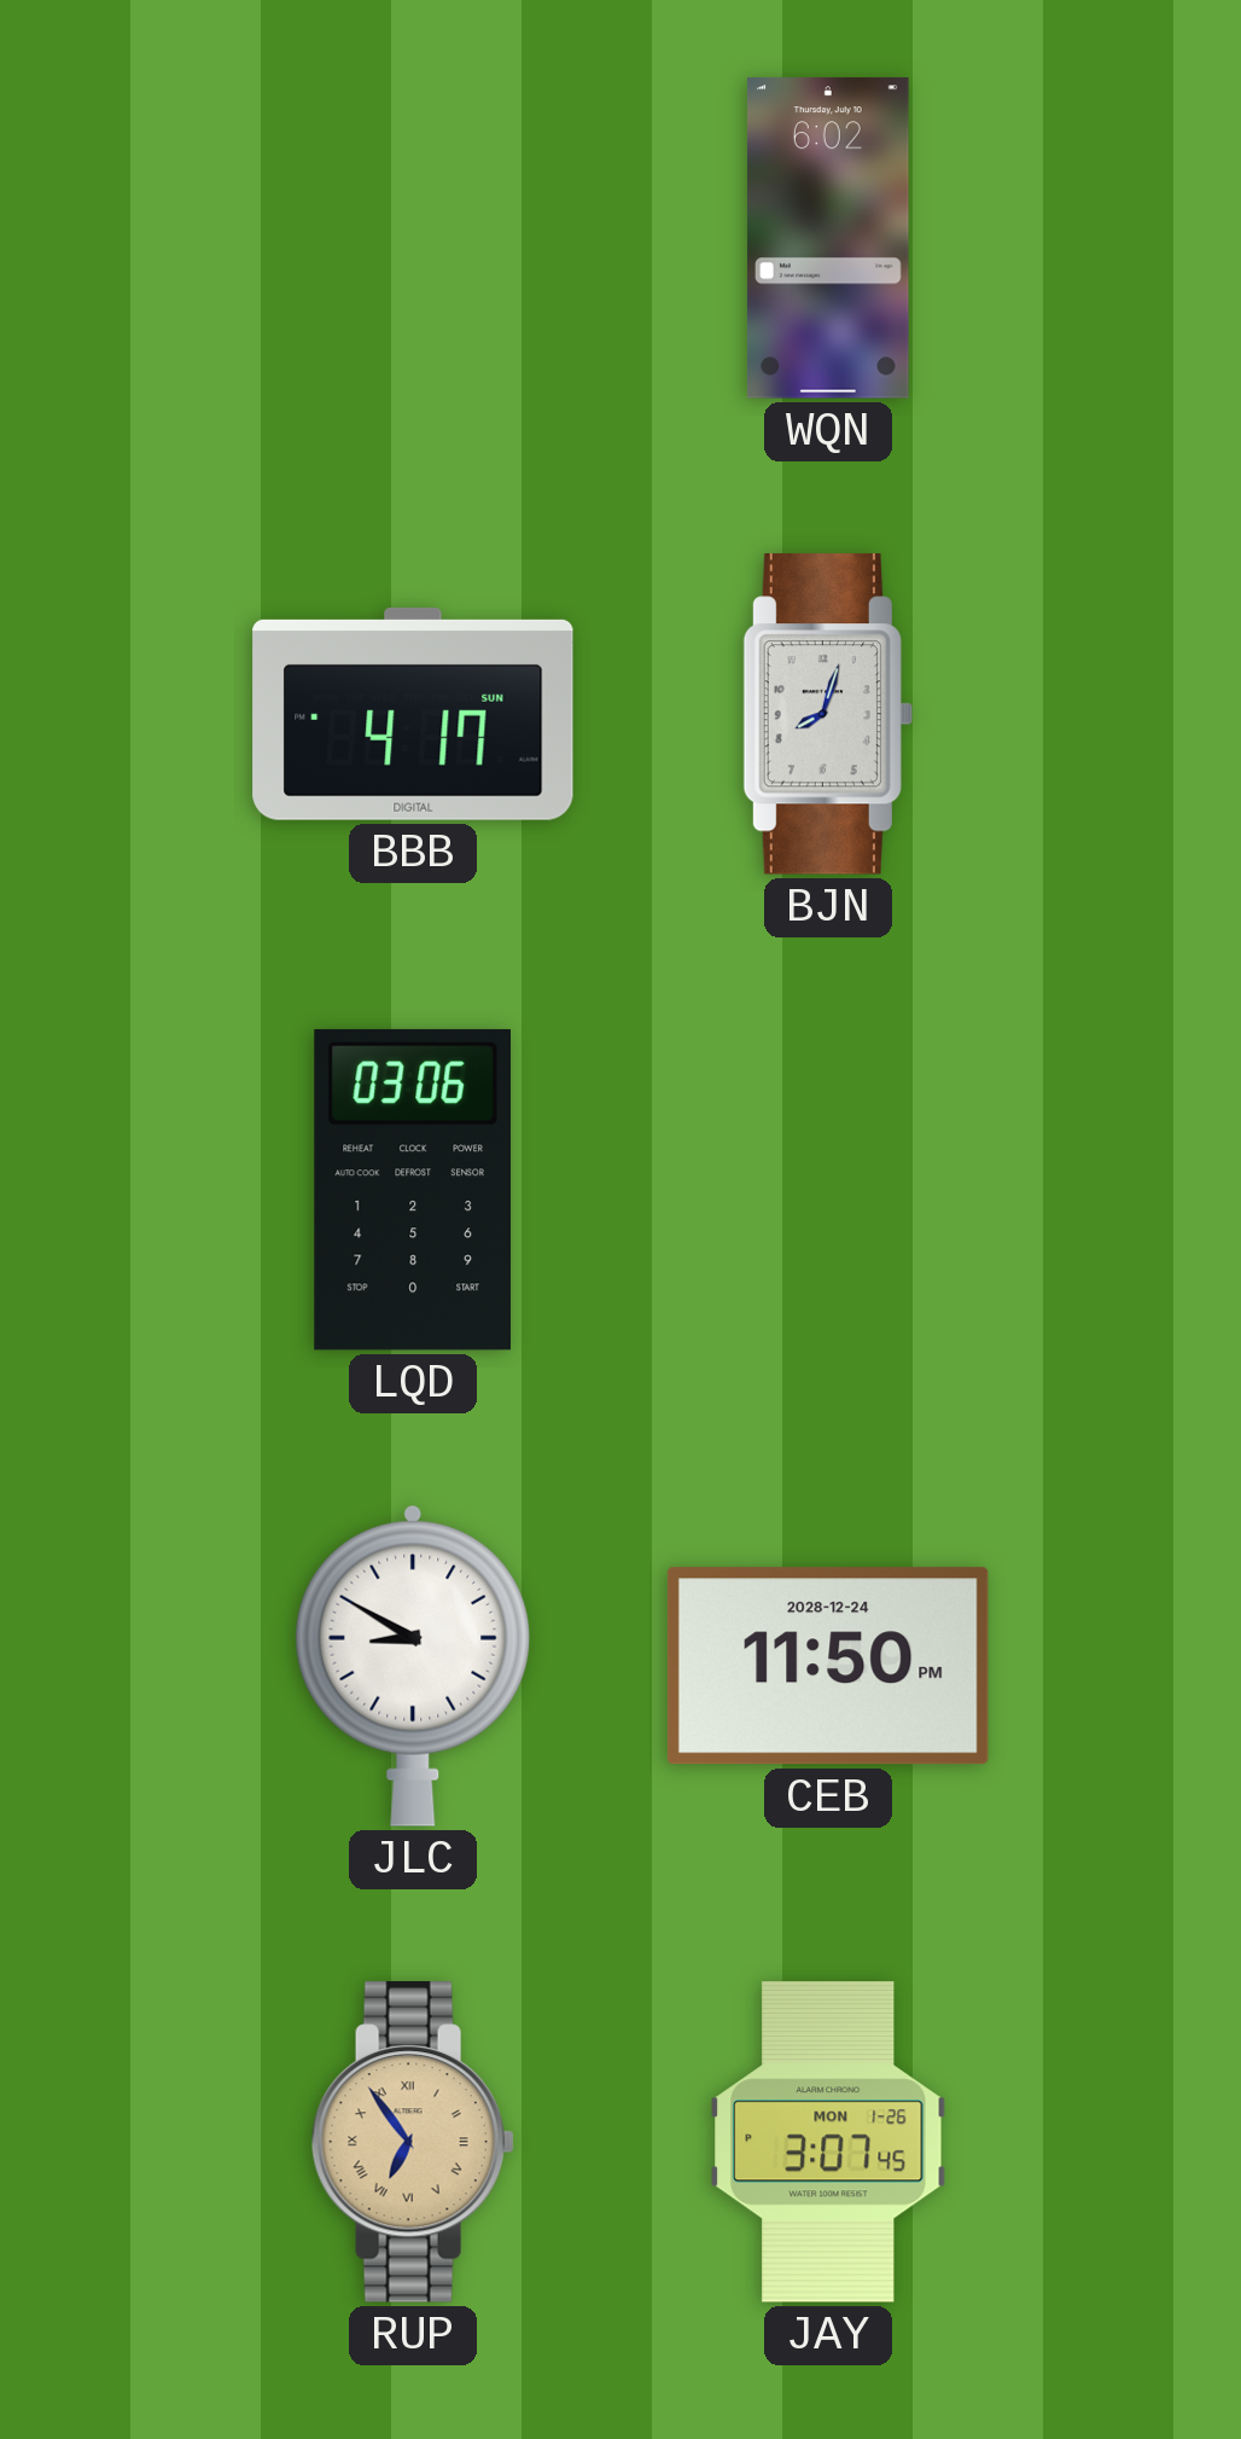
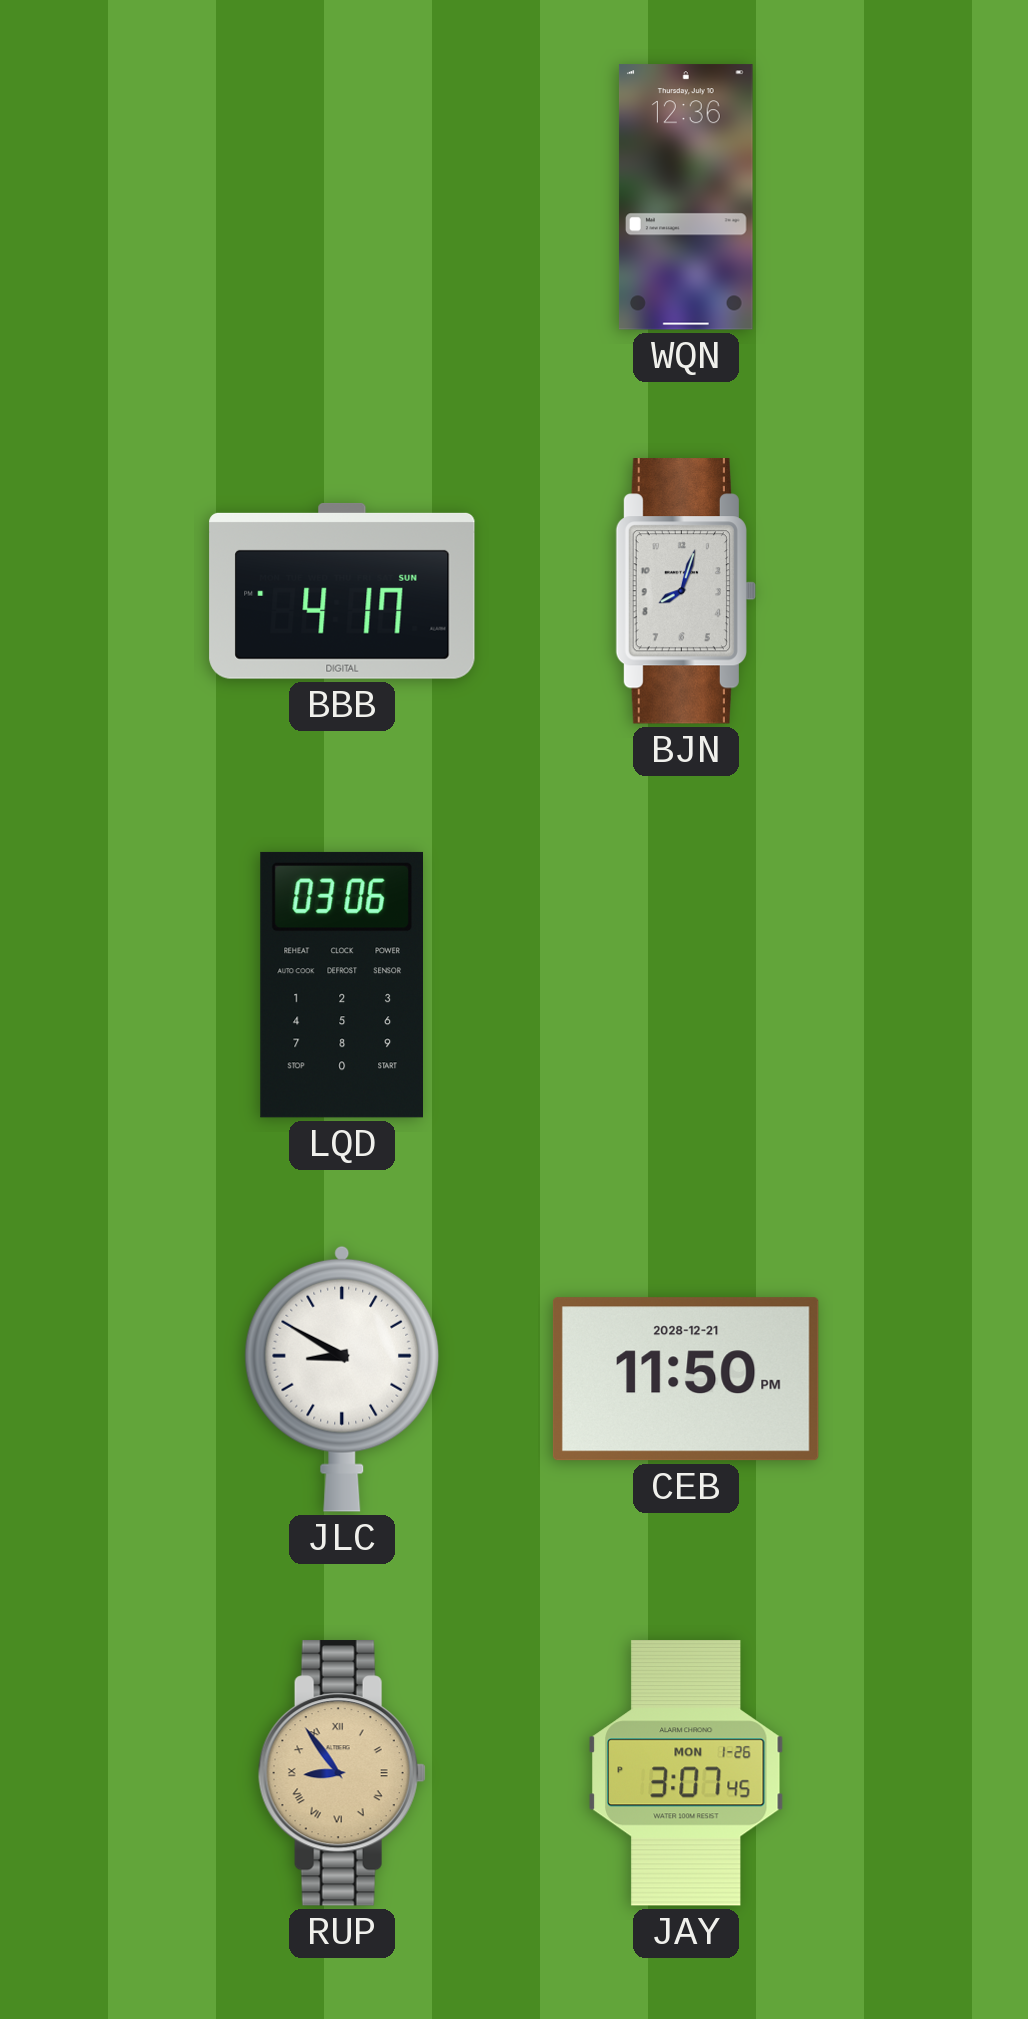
WQN: 6:02 -> 12:36 (686, 197)
CEB date: 2028-12-24 -> 2028-12-21 (686, 1379)
RUP: 6:54 -> 8:54 (342, 1773)
